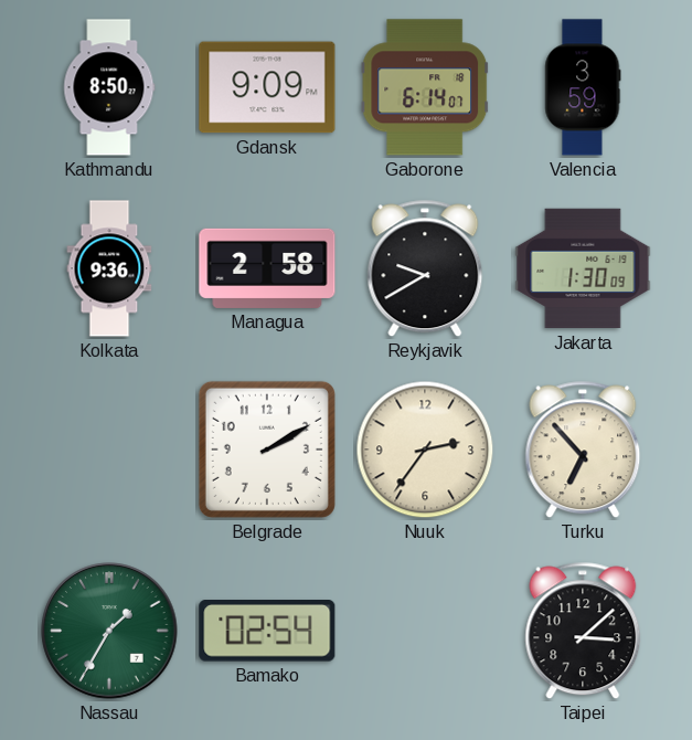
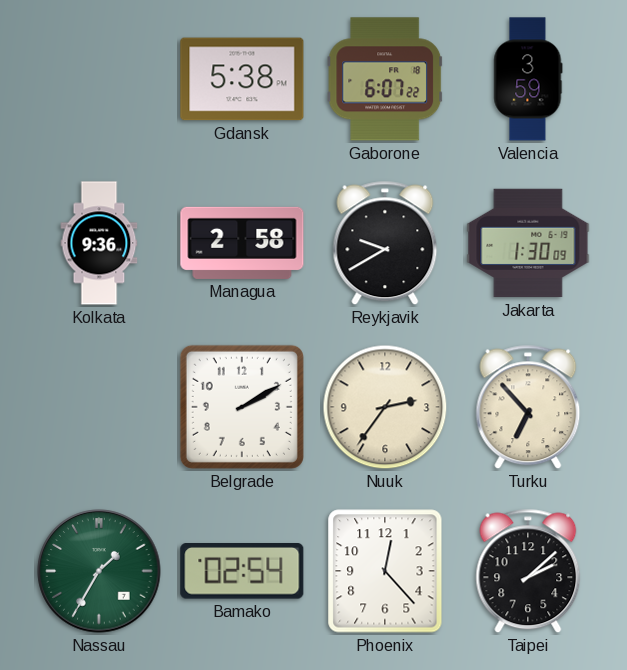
Kathmandu: 8:50 -> none (109, 87)
Gdansk: 9:09 -> 5:38 (242, 79)
Gaborone: 6:14 -> 6:07 (385, 79)
Phoenix: none -> 12:23 (385, 571)
Taipei: 3:08 -> 2:08 (528, 571)
